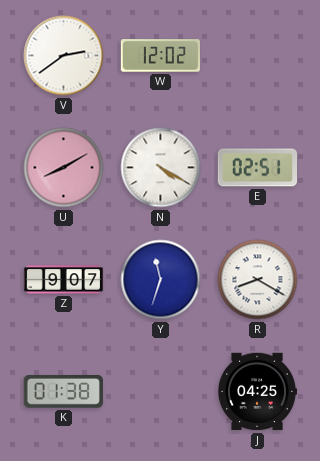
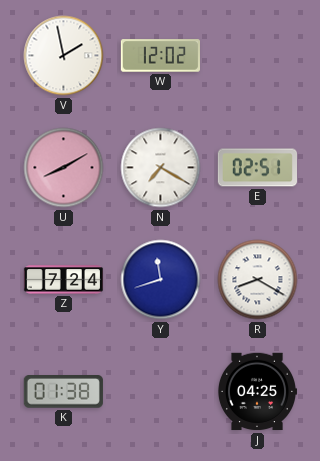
V: 2:39 -> 1:58 (64, 56)
N: 4:20 -> 7:20 (161, 168)
Z: 9:07 -> 7:24 (64, 280)
Y: 11:33 -> 11:42 (161, 280)
